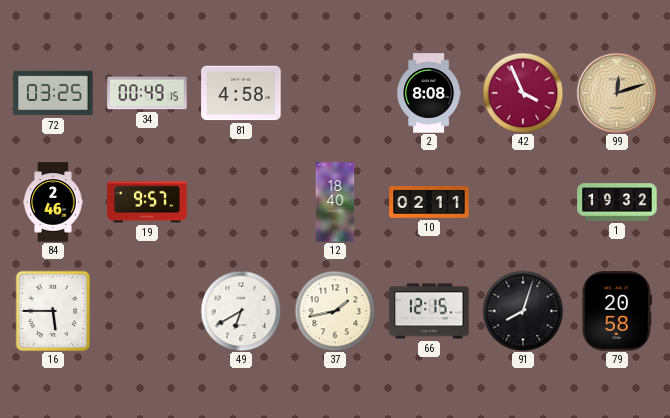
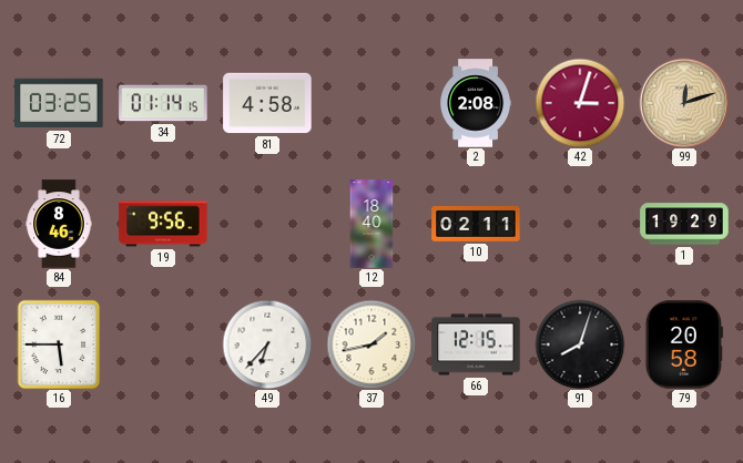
34: 00:49 -> 01:14 (163, 103)
2: 8:08 -> 2:08 (475, 103)
42: 3:56 -> 3:03 (580, 103)
84: 2:46 -> 8:46 (59, 224)
19: 9:57 -> 9:56 (163, 224)
1: 19:32 -> 19:29 (684, 224)
49: 6:40 -> 6:37 (267, 344)
